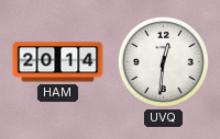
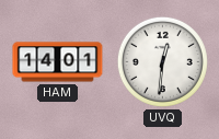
HAM: 20:14 -> 14:01 (58, 62)
